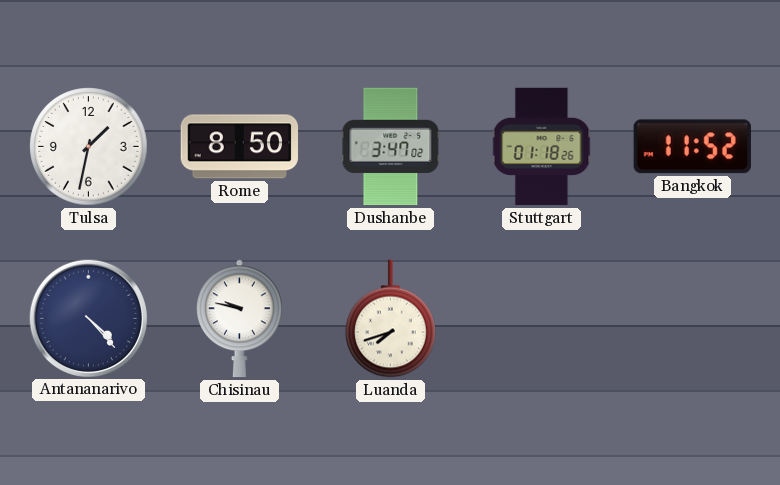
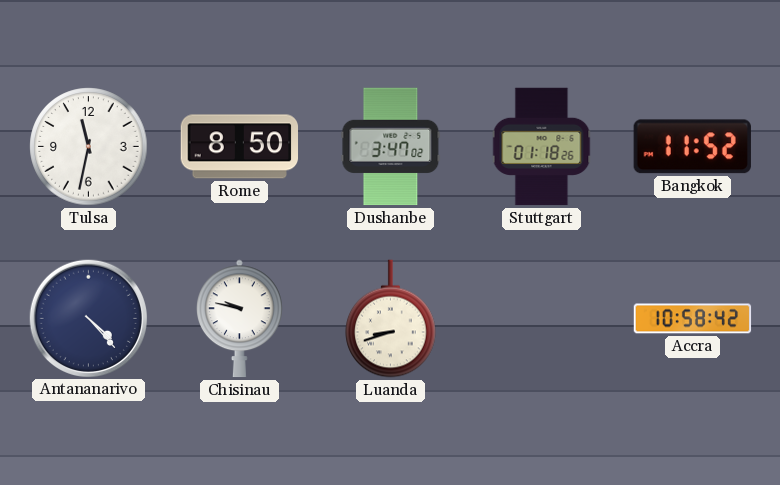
Tulsa: 1:32 -> 11:32 (89, 147)
Luanda: 7:42 -> 8:42 (391, 319)
Accra: none -> 10:58 (693, 319)
